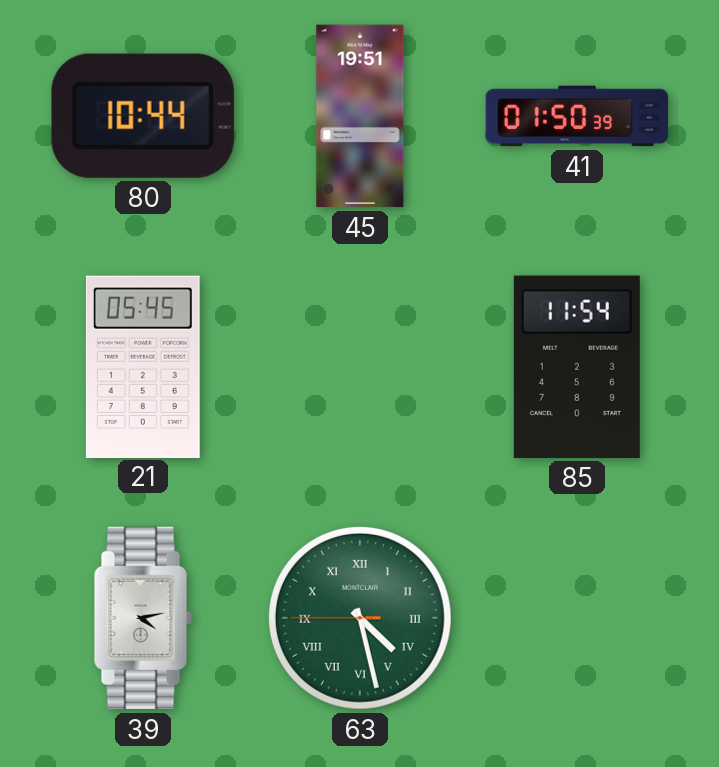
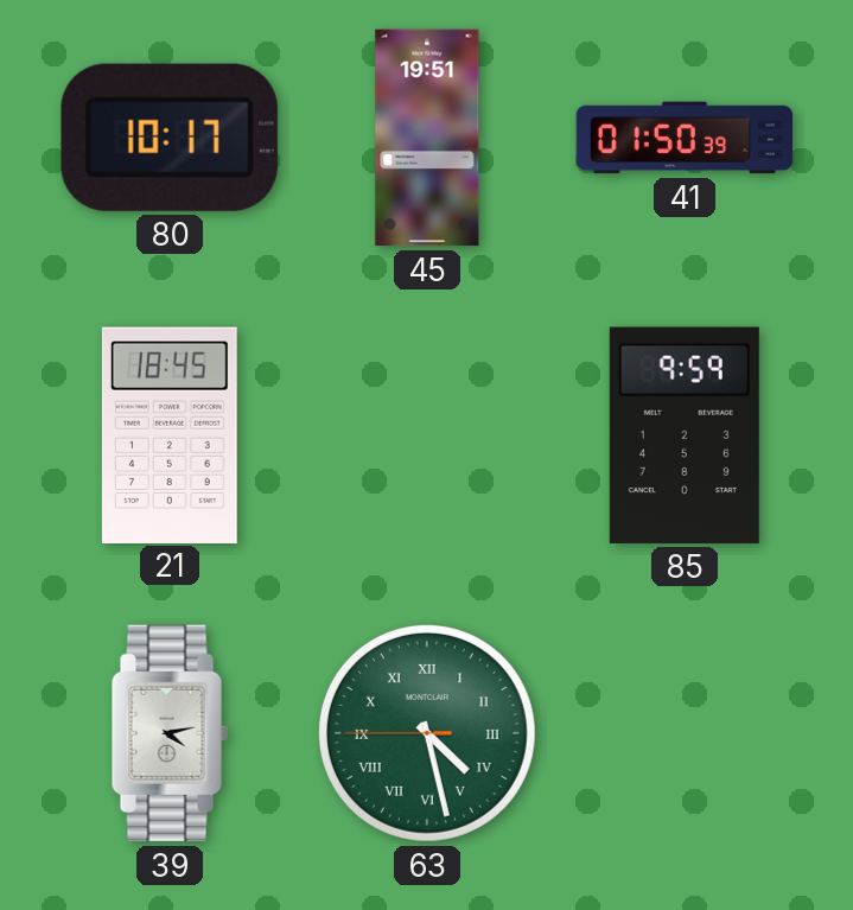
80: 10:44 -> 10:17 (170, 138)
21: 05:45 -> 18:45 (170, 434)
85: 11:54 -> 9:59 (685, 435)
